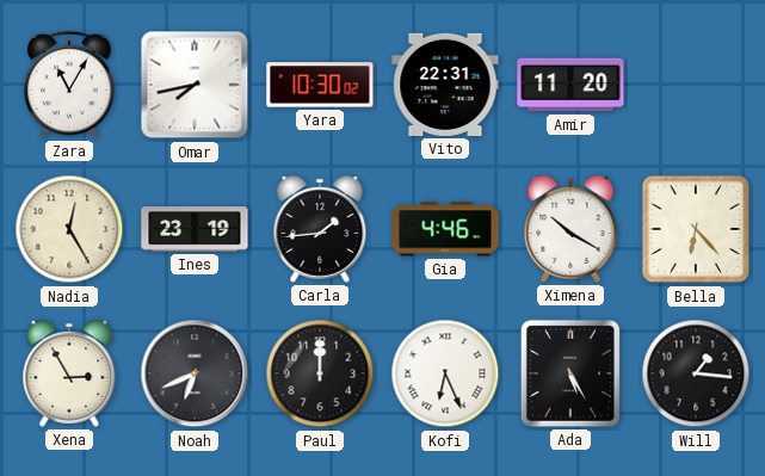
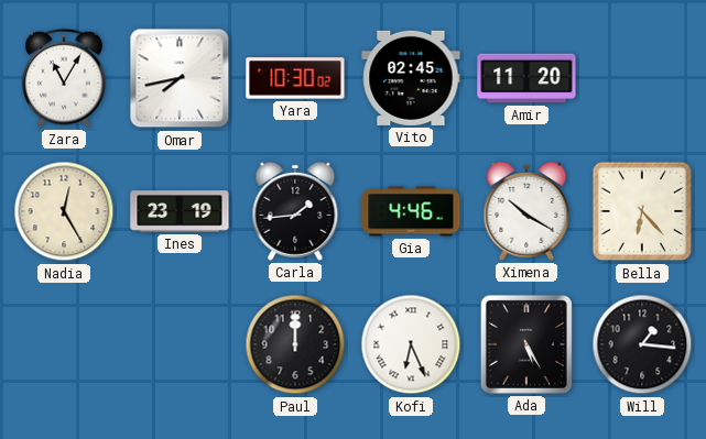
Vito: 22:31 -> 02:45 (411, 78)
Xena: 2:55 -> none (69, 373)
Noah: 6:41 -> none (195, 373)
